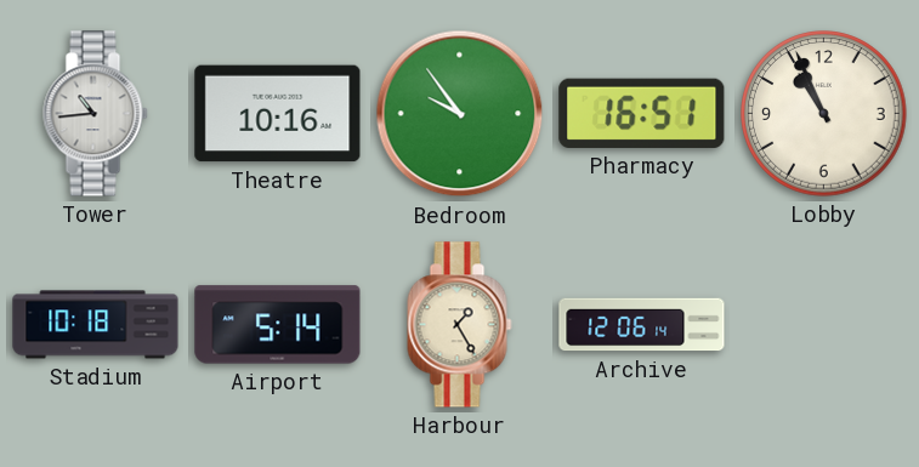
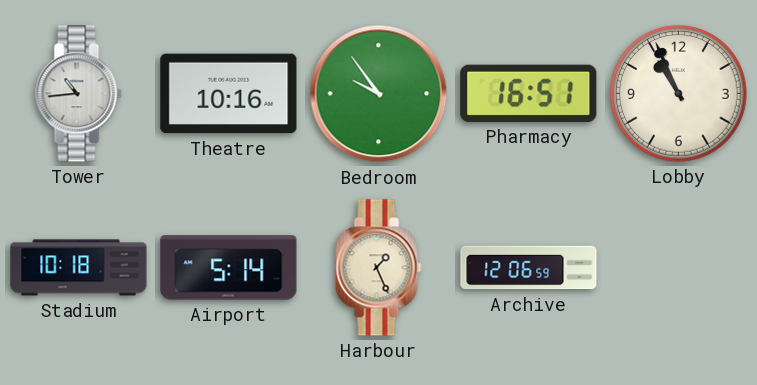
Harbour: 1:25 -> 1:26 (379, 268)
Archive: 12:06:14 -> 12:06:59 (529, 268)
